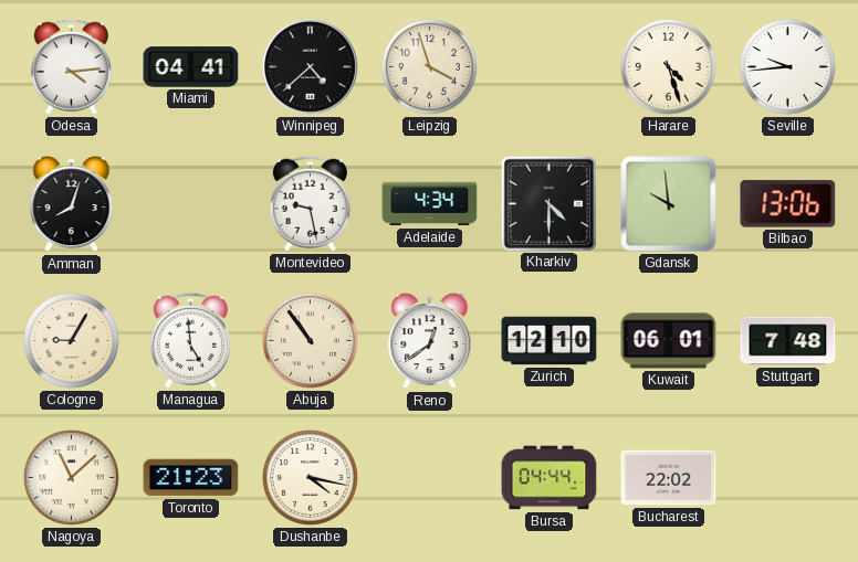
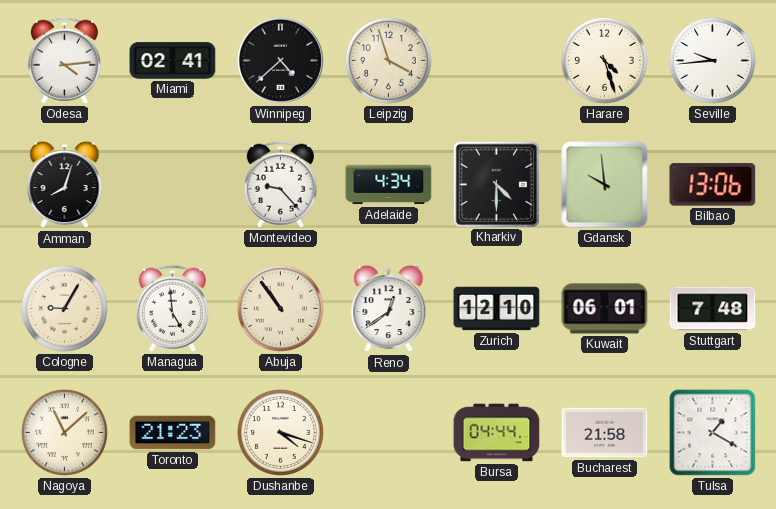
Miami: 04:41 -> 02:41 (173, 61)
Montevideo: 9:28 -> 9:23 (280, 184)
Dushanbe: 4:17 -> 4:18 (280, 432)
Bucharest: 22:02 -> 21:58 (605, 433)
Tulsa: none -> 1:20 (713, 433)
